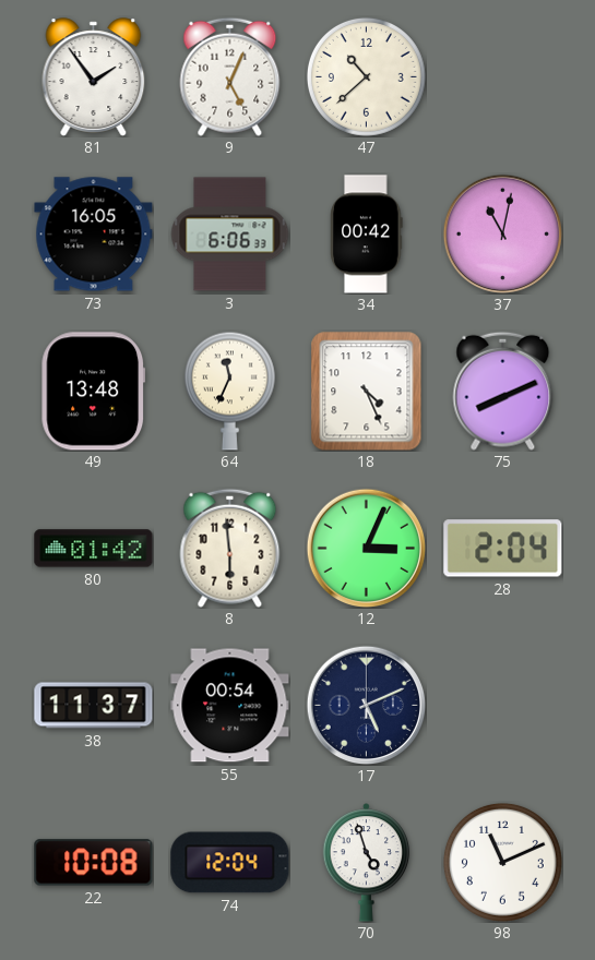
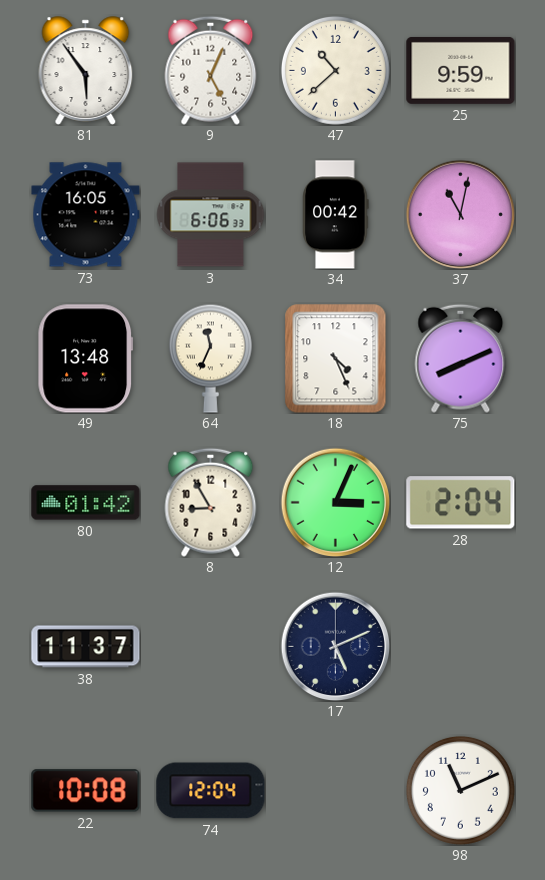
81: 1:54 -> 5:54 (86, 71)
25: none -> 9:59 (461, 70)
8: 5:59 -> 8:55 (211, 502)
55: 00:54 -> none (230, 706)
70: 4:57 -> none (367, 863)
